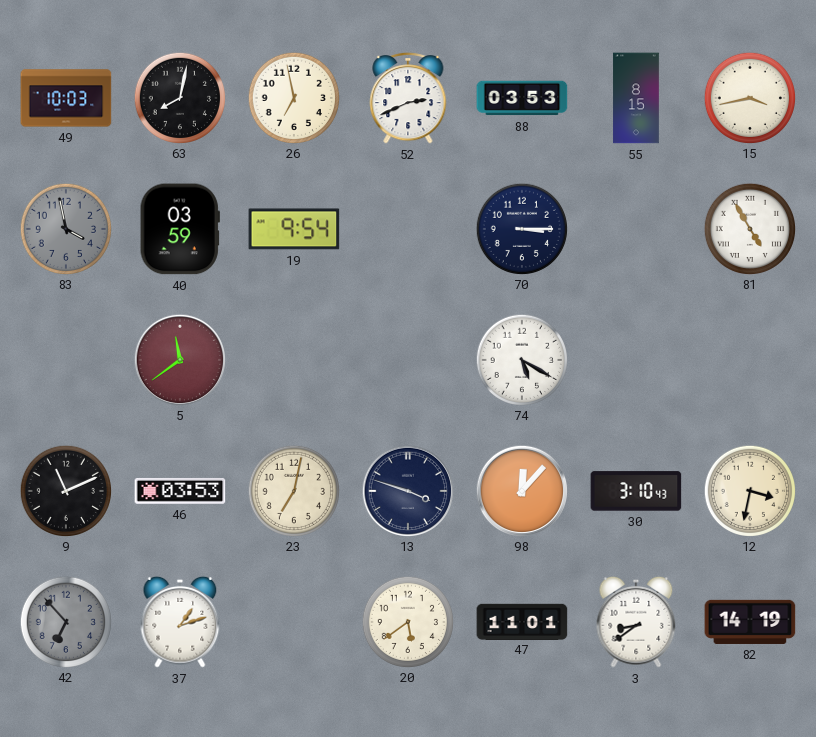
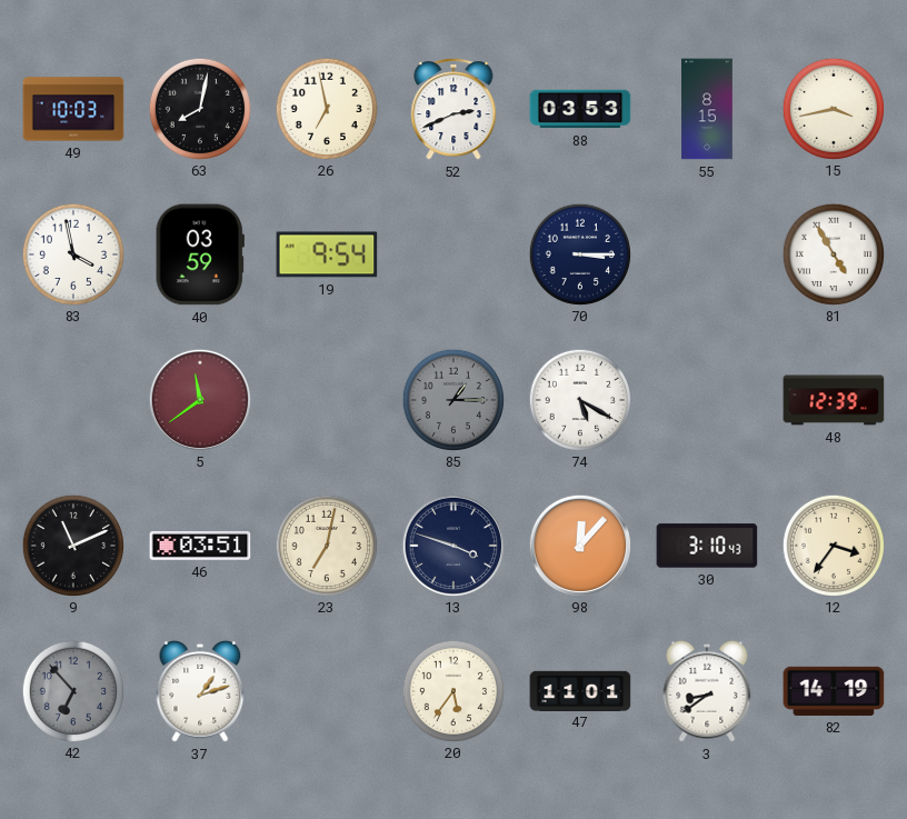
83 dial: grey -> white (72, 253)
85: none -> 1:15 (452, 399)
48: none -> 12:39 (834, 400)
46: 03:53 -> 03:51 (200, 546)
12: 3:32 -> 3:36 (833, 545)
20: 5:39 -> 5:36 (452, 690)
